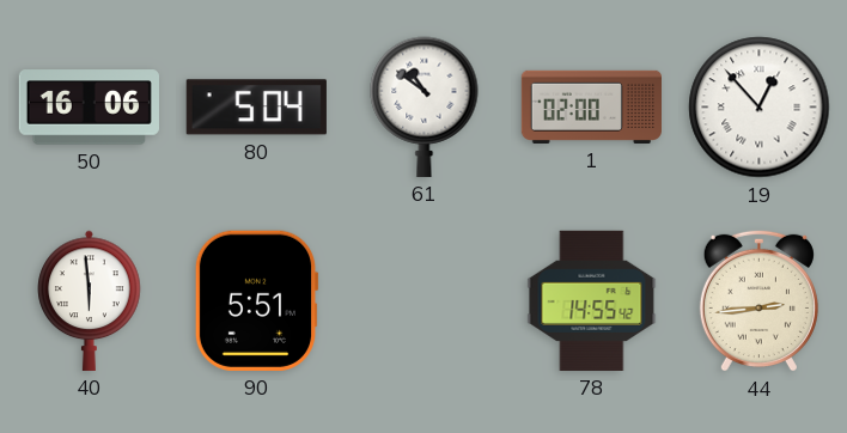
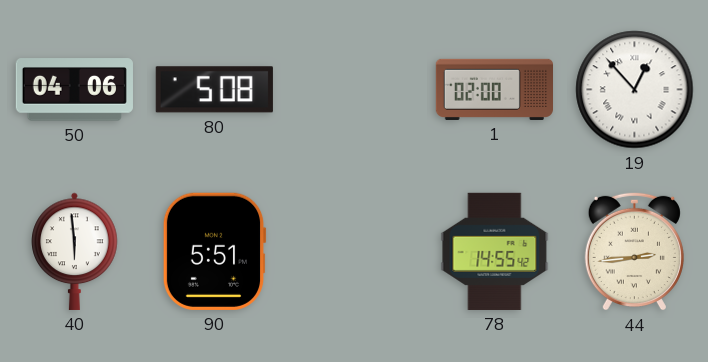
50: 16:06 -> 04:06 (74, 90)
80: 5:04 -> 5:08 (214, 90)
61: 10:51 -> none (425, 106)
